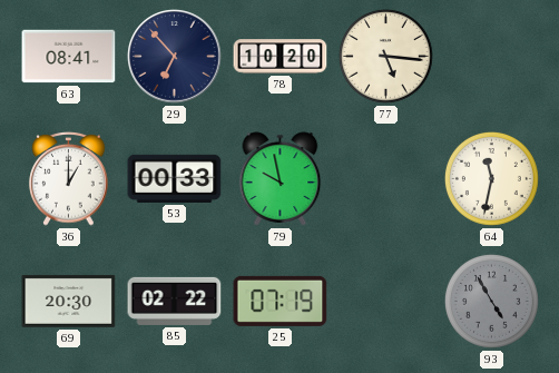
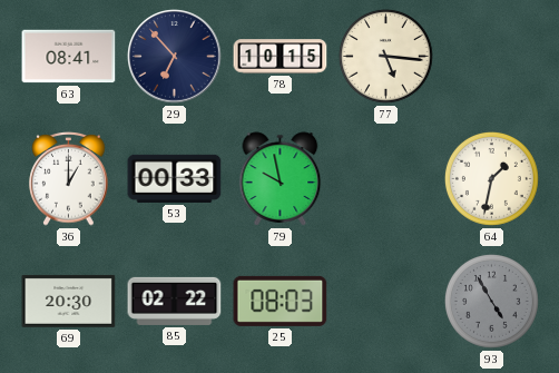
78: 10:20 -> 10:15 (281, 57)
64: 11:32 -> 1:32 (492, 179)
25: 07:19 -> 08:03 (281, 301)
